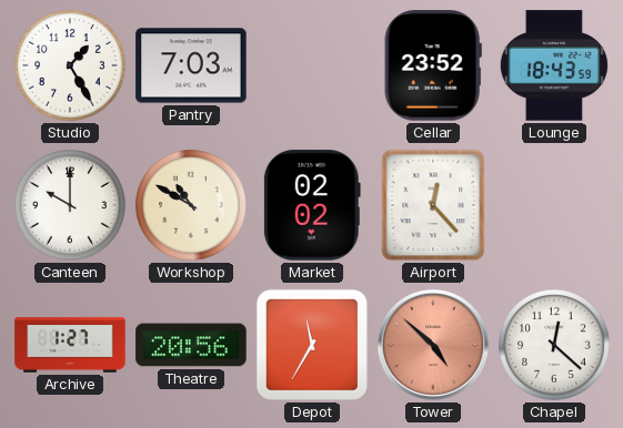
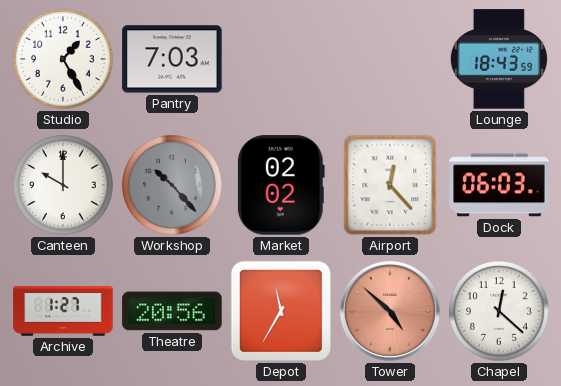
Cellar: 23:52 -> none (433, 65)
Workshop: 10:50 -> 10:23 (173, 186)
Workshop dial: cream -> grey (173, 186)
Dock: none -> 06:03 (499, 185)
